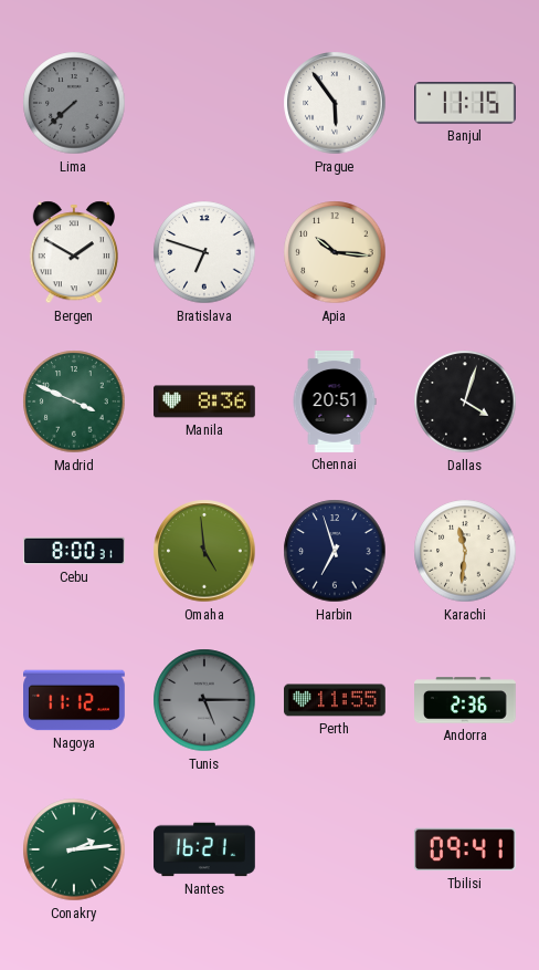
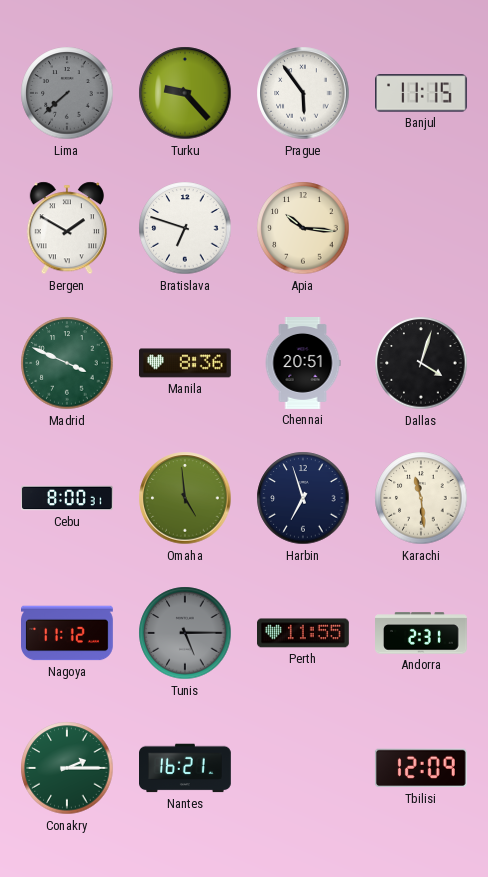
Turku: none -> 9:23 (185, 93)
Karachi: 11:31 -> 11:29 (421, 498)
Andorra: 2:36 -> 2:31 (422, 633)
Conakry: 2:14 -> 2:15 (67, 768)
Tbilisi: 09:41 -> 12:09 (421, 768)
